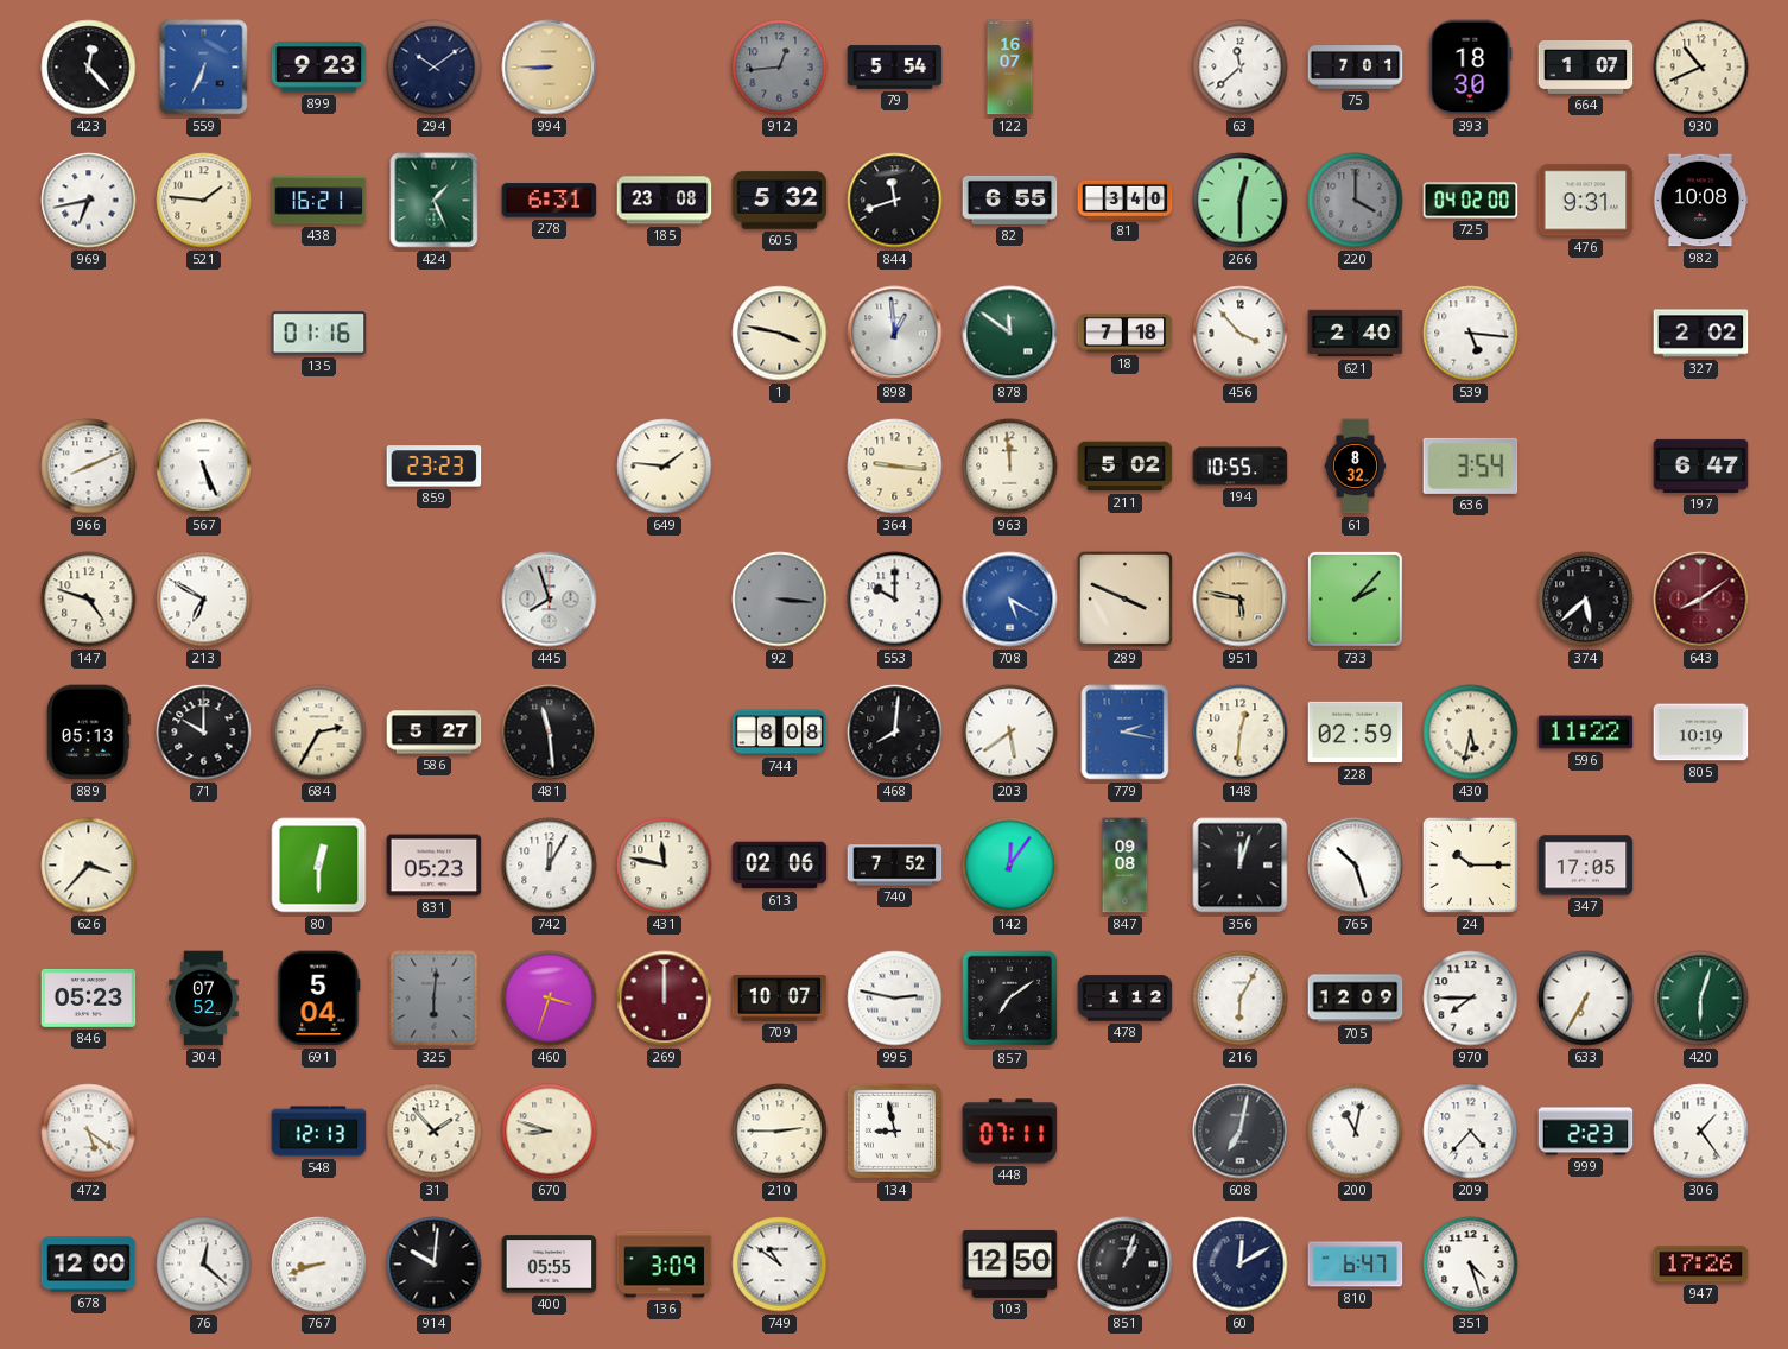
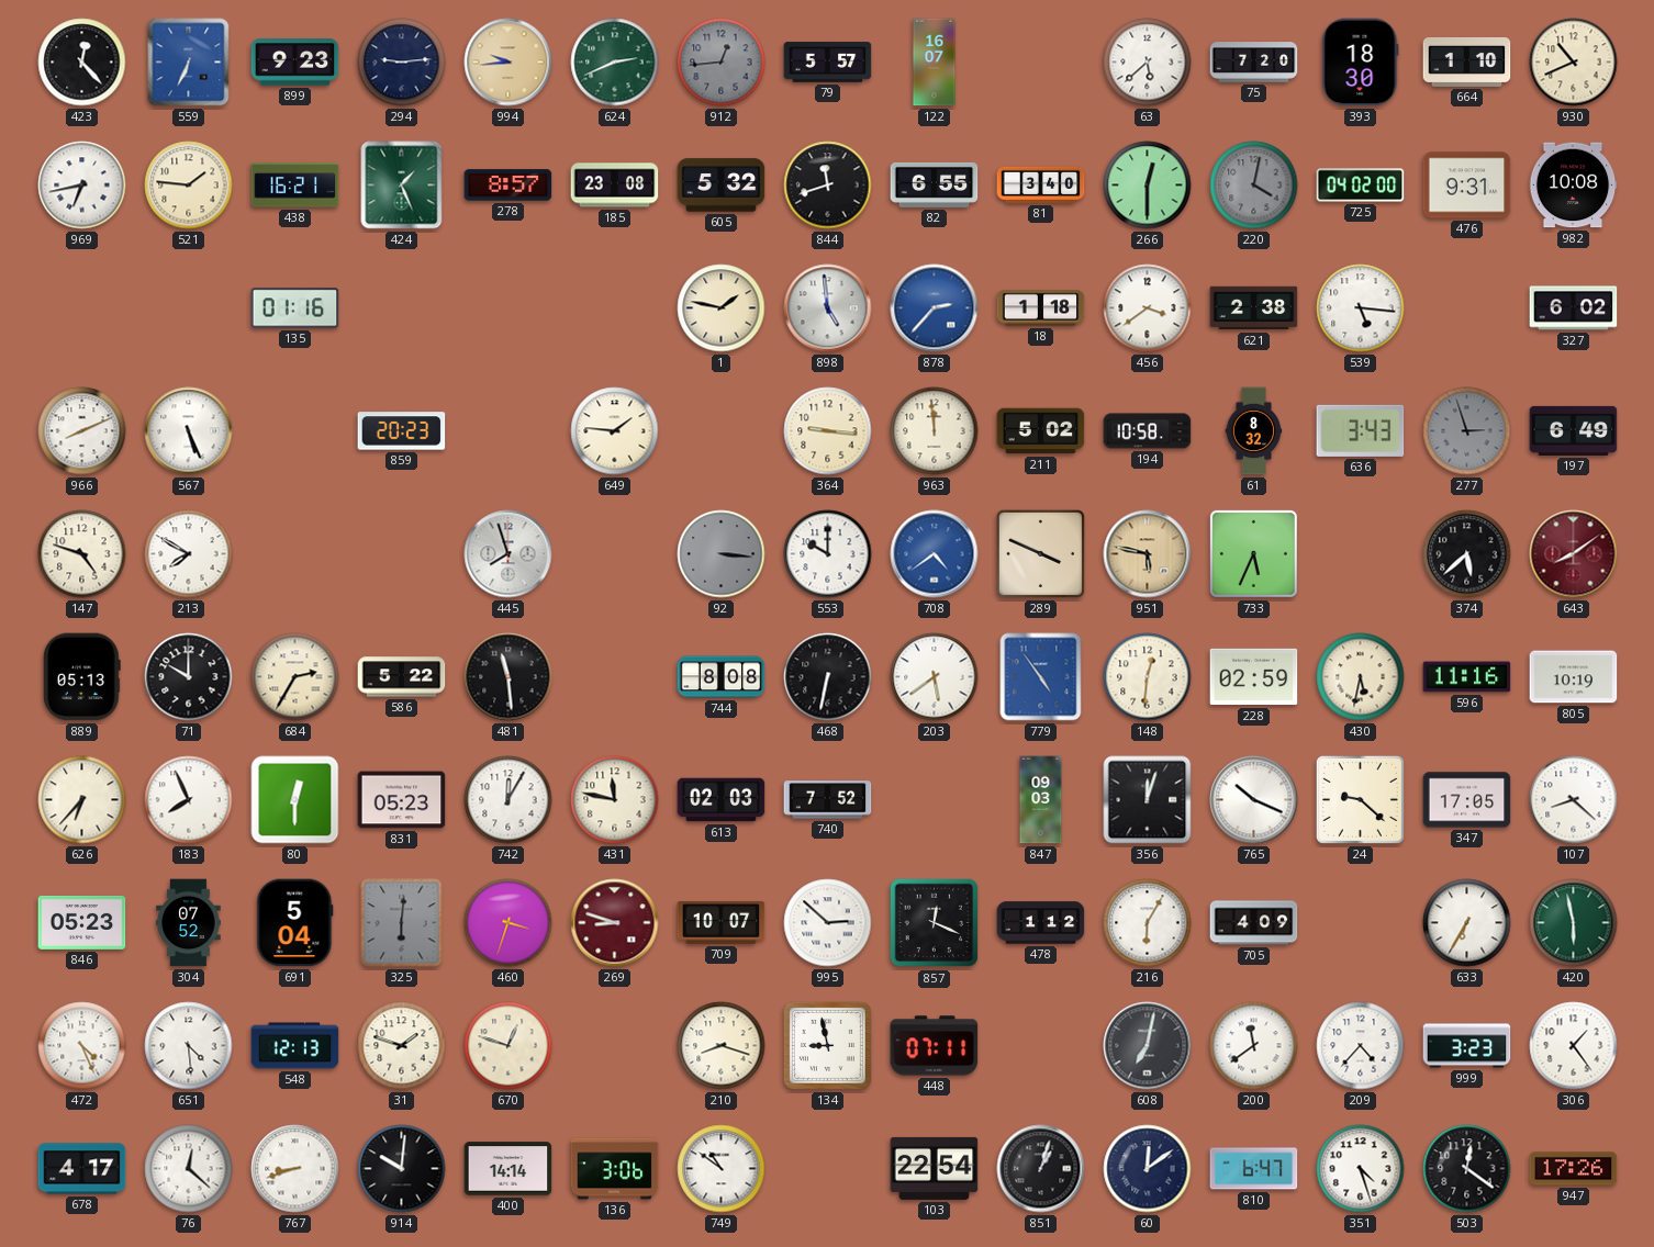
294: 10:09 -> 9:14 (402, 63)
994: 8:45 -> 9:44 (509, 63)
624: none -> 2:41 (615, 63)
79: 5:54 -> 5:57 (828, 63)
63: 11:38 -> 5:38 (1148, 63)
75: 7:01 -> 7:20 (1254, 63)
664: 1:07 -> 1:10 (1467, 61)
278: 6:31 -> 8:57 (509, 186)
220: 4:00 -> 4:02 (1254, 186)
1: 3:47 -> 1:47 (722, 308)
898: 12:59 -> 4:59 (828, 308)
878: 11:51 -> 2:37 (935, 308)
878 dial: green -> blue (935, 308)
18: 7:18 -> 1:18 (1041, 308)
456: 3:53 -> 3:39 (1148, 308)
621: 2:40 -> 2:38 (1254, 308)
327: 2:02 -> 6:02 (1574, 308)
859: 23:23 -> 20:23 (402, 431)
194: 10:55 -> 10:58 (1148, 431)
636: 3:54 -> 3:43 (1361, 430)
277: none -> 2:57 (1467, 431)
197: 6:47 -> 6:49 (1574, 430)
213: 6:50 -> 7:50 (189, 554)
708: 5:20 -> 4:39 (935, 554)
733: 2:07 -> 5:34 (1253, 553)
586: 5:27 -> 5:22 (402, 677)
468: 8:01 -> 6:32 (828, 677)
779: 2:17 -> 4:54 (1041, 677)
596: 11:22 -> 11:16 (1467, 677)
626: 3:37 -> 6:37 (82, 800)
183: none -> 7:56 (189, 800)
613: 02:06 -> 02:03 (722, 800)
142: 12:06 -> none (1010, 866)
847: 09:08 -> 09:03 (1041, 800)
765: 10:27 -> 10:19 (1254, 800)
24: 10:15 -> 9:22 (1360, 799)
107: none -> 8:22 (1574, 800)
269: 12:00 -> 8:48 (615, 923)
995: 2:47 -> 2:52 (828, 923)
857: 7:09 -> 12:19 (935, 923)
705: 12:09 -> 4:09 (1254, 923)
970: 7:45 -> none (1471, 999)
420: 6:03 -> 5:58 (1574, 923)
472: 5:21 -> 4:26 (82, 1046)
651: none -> 4:29 (189, 1046)
31: 1:53 -> 1:48 (402, 1046)
670: 8:48 -> 12:48 (509, 1046)
210: 2:45 -> 8:18 (722, 1046)
200: 11:02 -> 11:39 (1254, 1046)
999: 2:23 -> 3:23 (1467, 1046)
678: 12:00 -> 4:17 (82, 1169)
400: 05:55 -> 14:14 (509, 1169)
136: 3:09 -> 3:06 (615, 1169)
103: 12:50 -> 22:54 (935, 1168)
60: 12:10 -> 12:09 (1148, 1169)
503: none -> 12:21 (1467, 1169)
